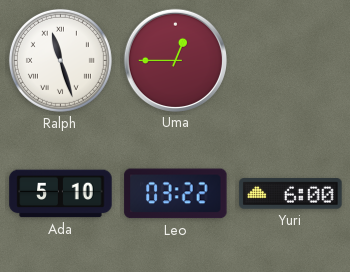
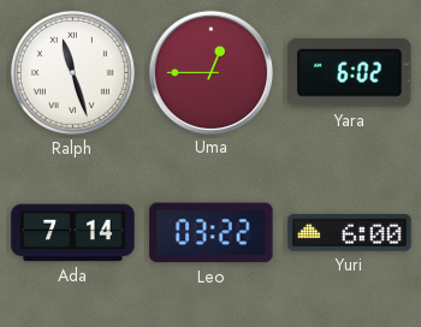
Yara: none -> 6:02 (350, 73)
Ada: 5:10 -> 7:14 (73, 233)
